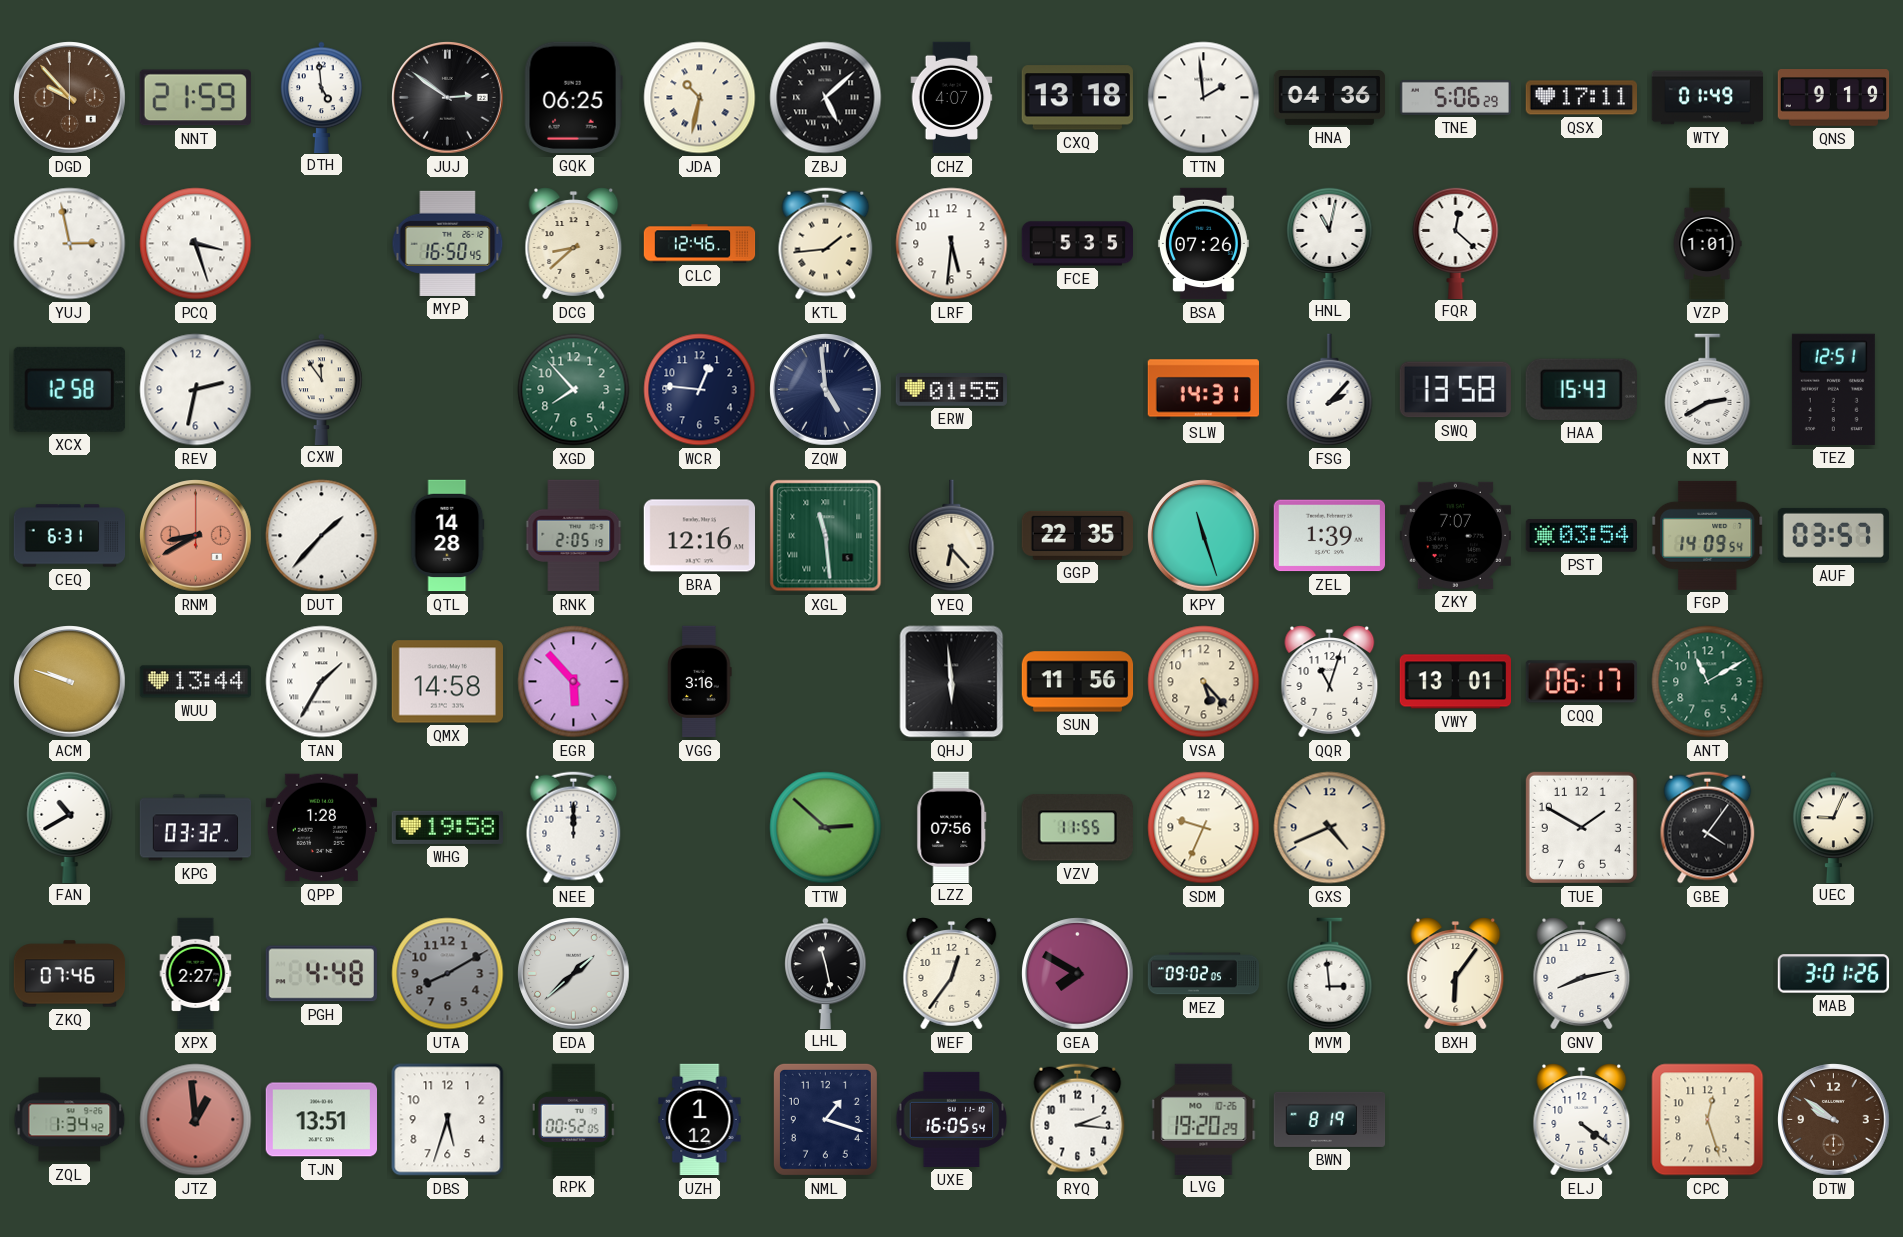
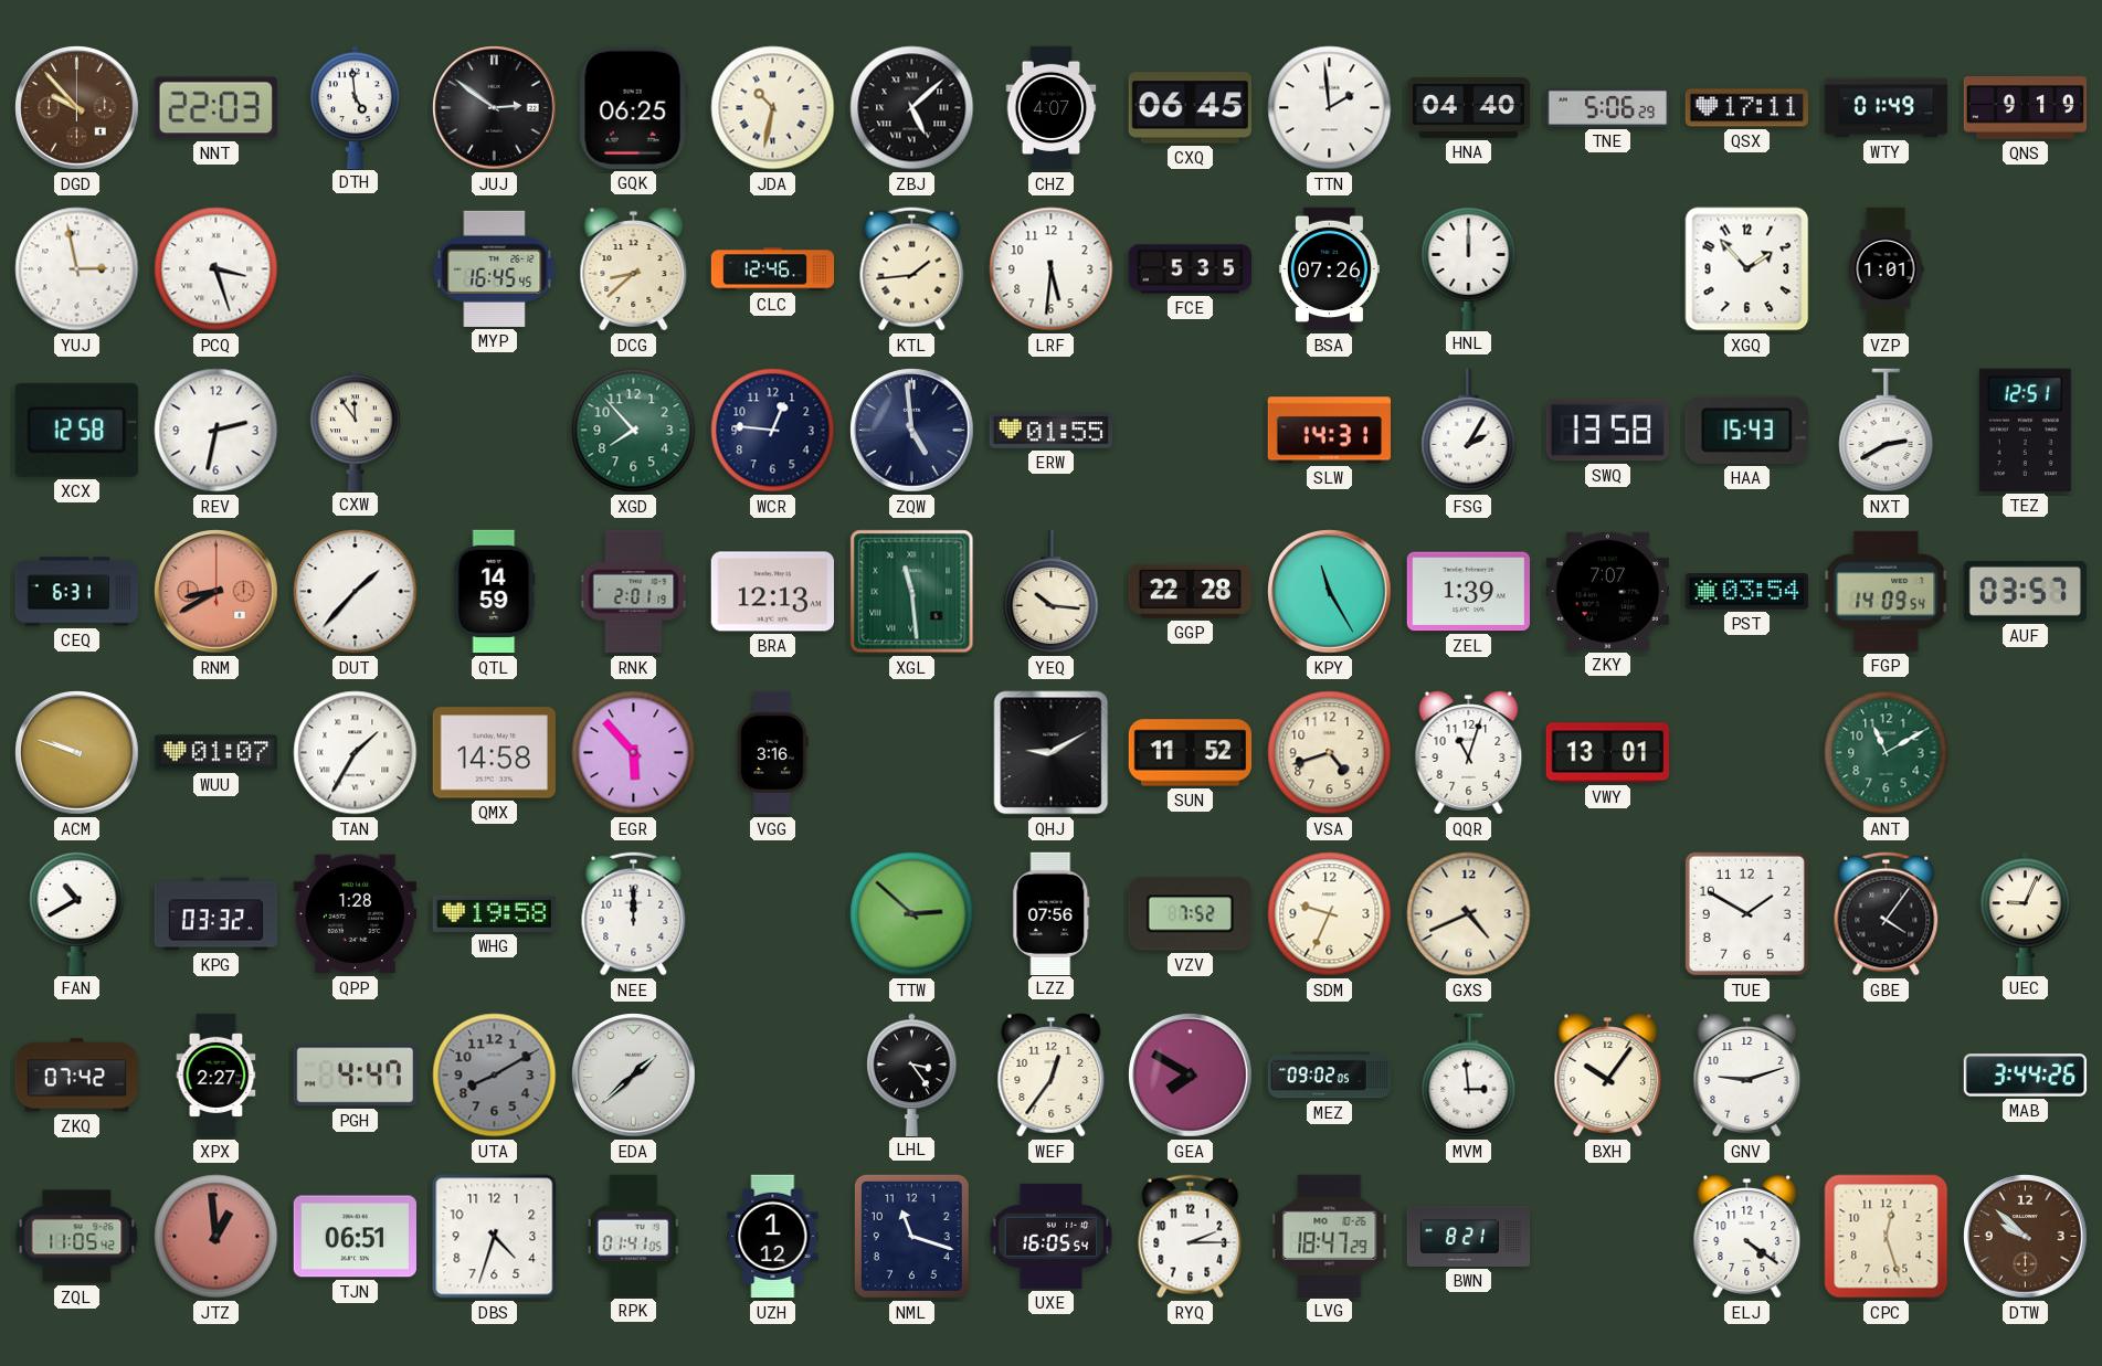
NNT: 21:59 -> 22:03 (215, 108)
CXQ: 13:18 -> 06:45 (1190, 108)
HNA: 04:36 -> 04:40 (1469, 107)
MYP: 16:50 -> 16:45 (495, 268)
HNL: 11:02 -> 12:00 (1469, 267)
FQR: 12:22 -> none (1456, 242)
XGQ: none -> 1:53 (1747, 269)
FSG: 2:07 -> 2:05 (1469, 431)
QTL: 14:28 -> 14:59 (495, 592)
RNK: 2:05 -> 2:01 (634, 592)
BRA: 12:16 -> 12:13 (772, 592)
YEQ: 6:23 -> 10:16 (1052, 592)
GGP: 22:35 -> 22:28 (1190, 591)
KPY: 11:27 -> 11:25 (1330, 592)
WUU: 13:44 -> 01:07 (215, 753)
QHJ: 5:59 -> 9:10 (1052, 753)
SUN: 11:56 -> 11:52 (1191, 753)
VSA: 5:23 -> 4:42 (1330, 753)
CQQ: 06:17 -> none (1581, 682)
VZV: 11:55 -> 7:52 (1190, 914)
ZKQ: 07:46 -> 07:42 (77, 1076)
PGH: 4:48 -> 4:47 (355, 1076)
LHL: 11:28 -> 3:24 (912, 1074)
BXH: 6:06 -> 10:06 (1608, 1076)
GNV: 8:13 -> 9:12 (1747, 1076)
MAB: 3:01 -> 3:44 (2026, 1076)
ZQL: 1:34 -> 11:05 (77, 1237)
TJN: 13:51 -> 06:51 (355, 1237)
DBS: 5:33 -> 4:33 (495, 1237)
RPK: 00:52 -> 01:41 (634, 1236)
NML: 1:18 -> 11:18 (911, 1236)
RYQ: 2:16 -> 2:15 (1191, 1237)
LVG: 19:20 -> 18:47 (1330, 1236)
BWN: 8:19 -> 8:21 (1469, 1236)
DTW: 9:51 -> 9:52 (2026, 1237)
